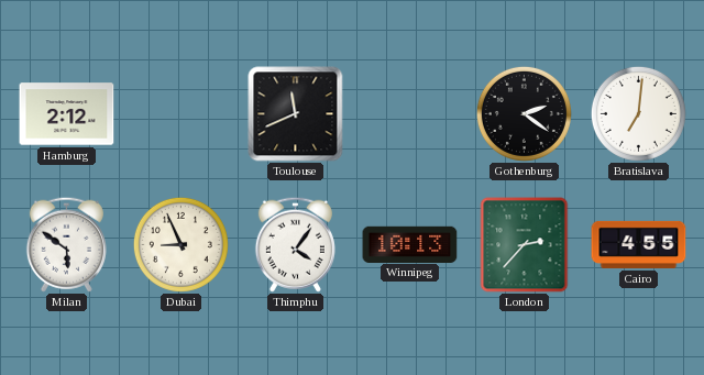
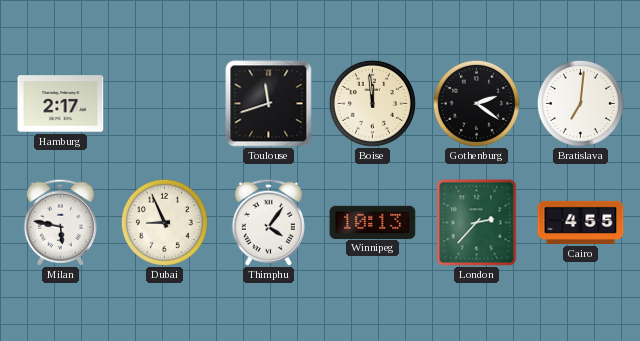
Hamburg: 2:12 -> 2:17 (61, 104)
Toulouse: 11:41 -> 11:42 (269, 104)
Boise: none -> 11:59 (372, 103)
Milan: 5:51 -> 5:47 (60, 222)
